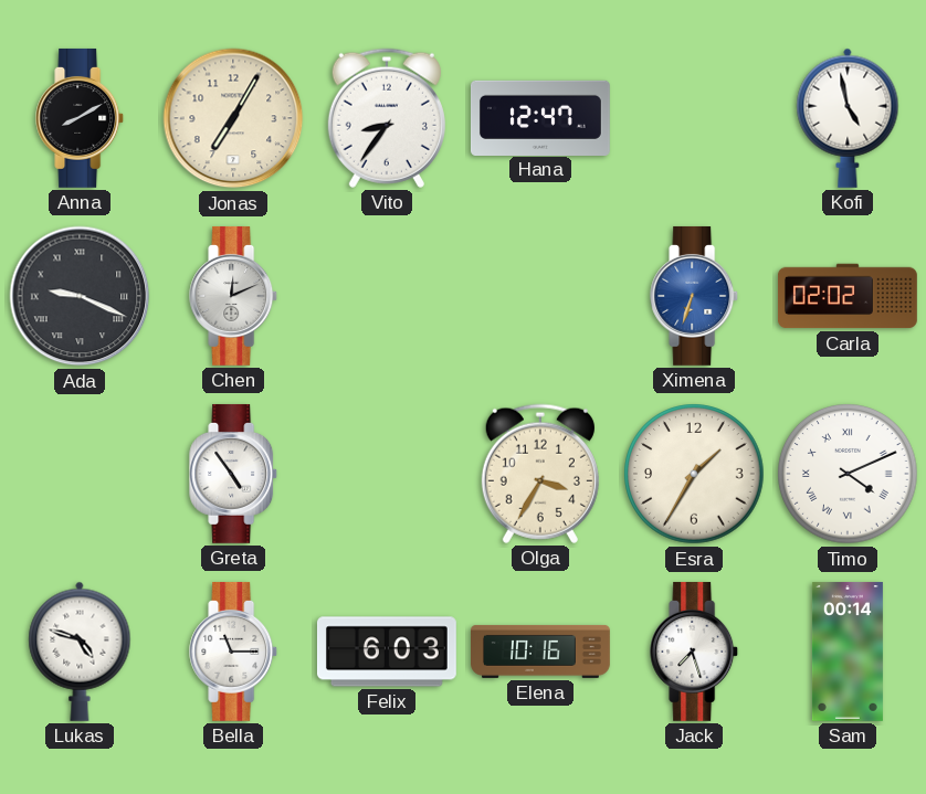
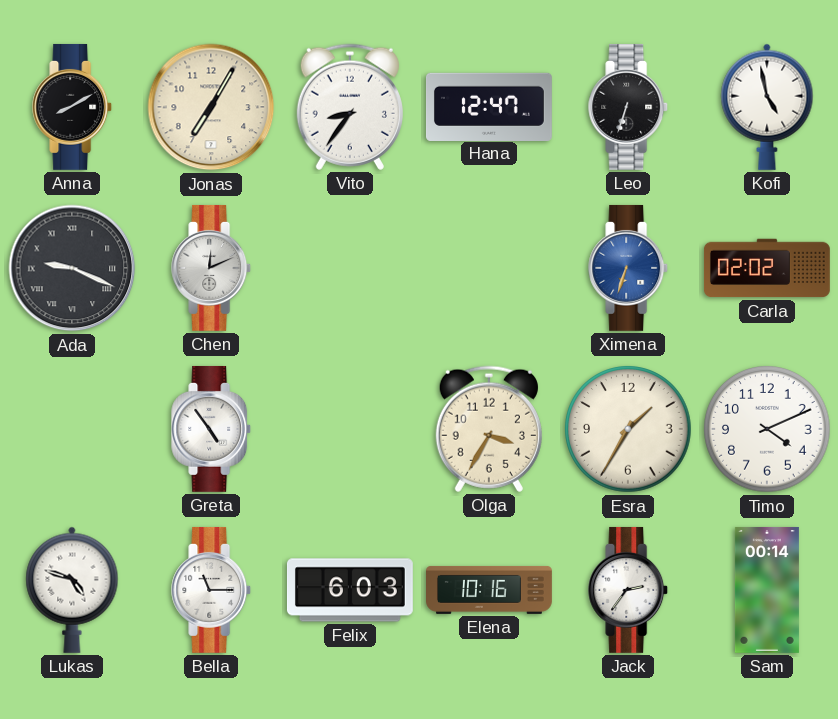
Leo: none -> 6:33 (629, 107)
Timo numerals: Roman -> Arabic (767, 429)
Jack: 7:27 -> 2:36 (629, 590)
